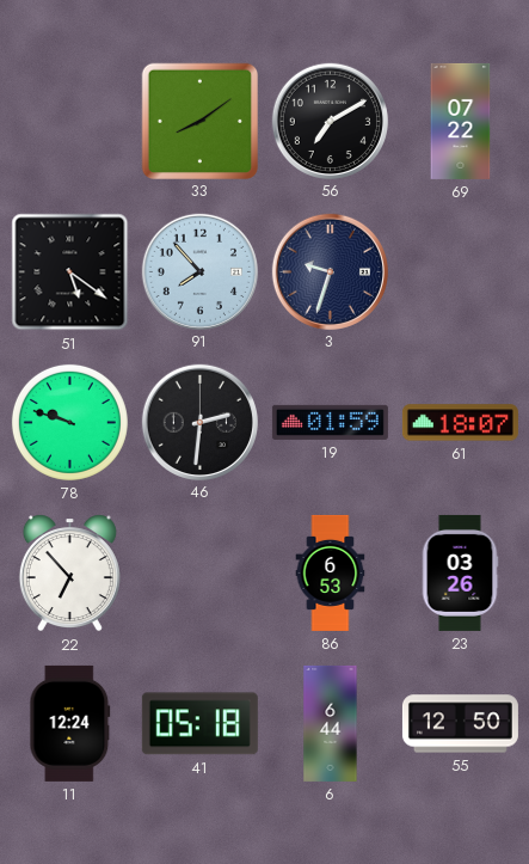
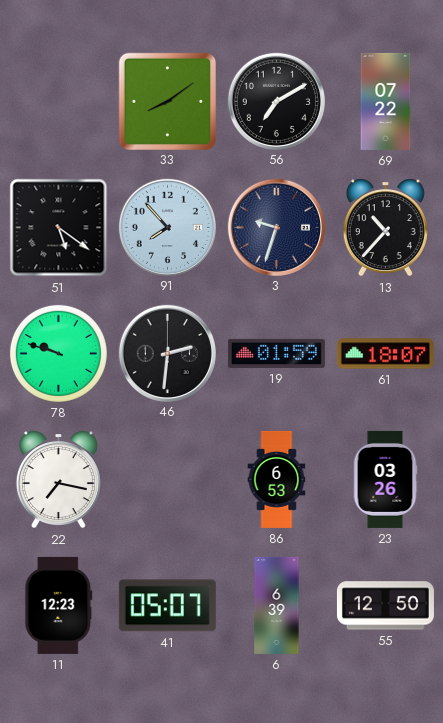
13: none -> 10:37 (385, 228)
22: 6:53 -> 7:17 (58, 480)
11: 12:24 -> 12:23 (59, 605)
41: 05:18 -> 05:07 (167, 606)
6: 6:44 -> 6:39 (277, 605)
